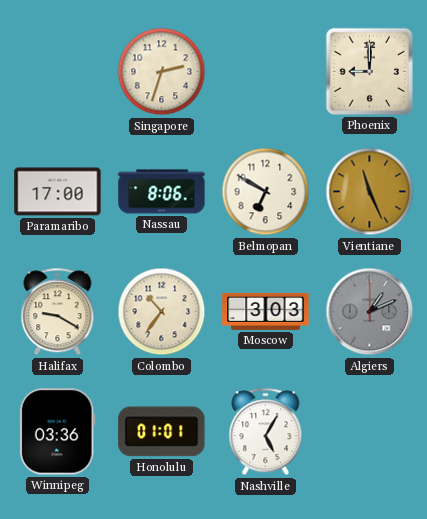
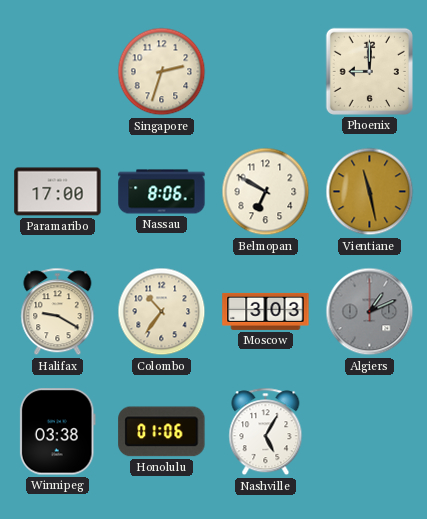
Vientiane: 11:26 -> 11:28 (370, 192)
Winnipeg: 03:36 -> 03:38 (57, 432)
Honolulu: 01:01 -> 01:06 (162, 432)
